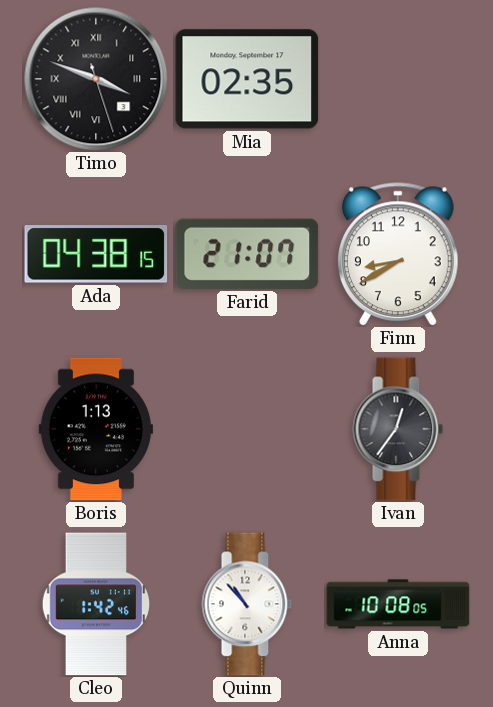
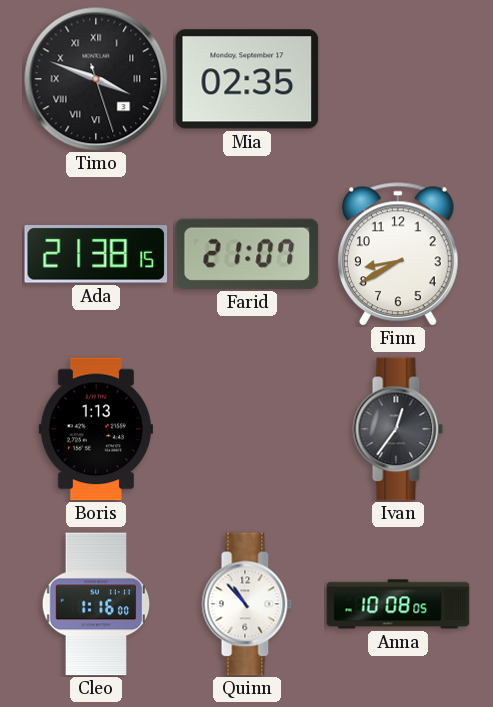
Ada: 04:38 -> 21:38 (96, 255)
Cleo: 1:42 -> 1:16 (96, 604)
